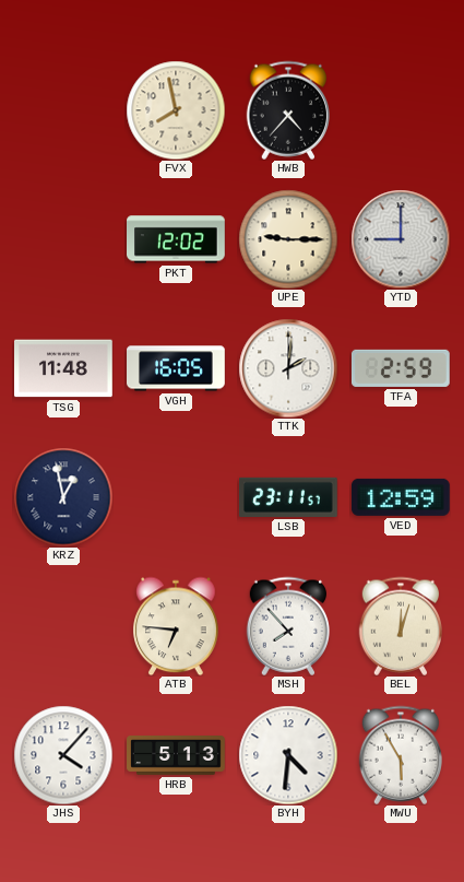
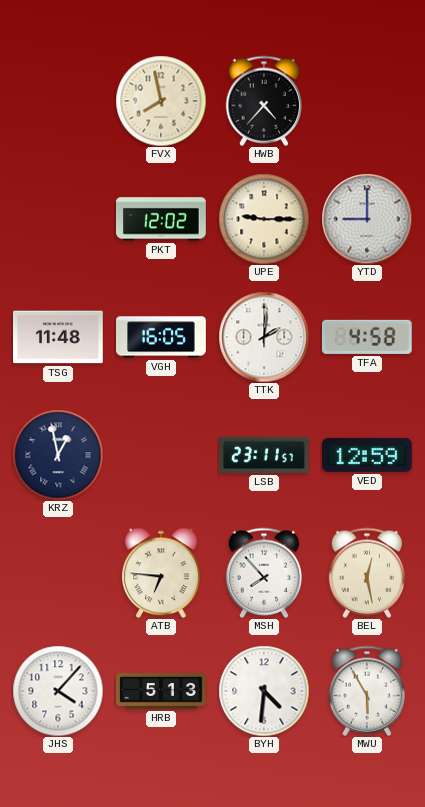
TFA: 2:59 -> 4:58 (367, 337)
BEL: 12:03 -> 12:28 (367, 573)
